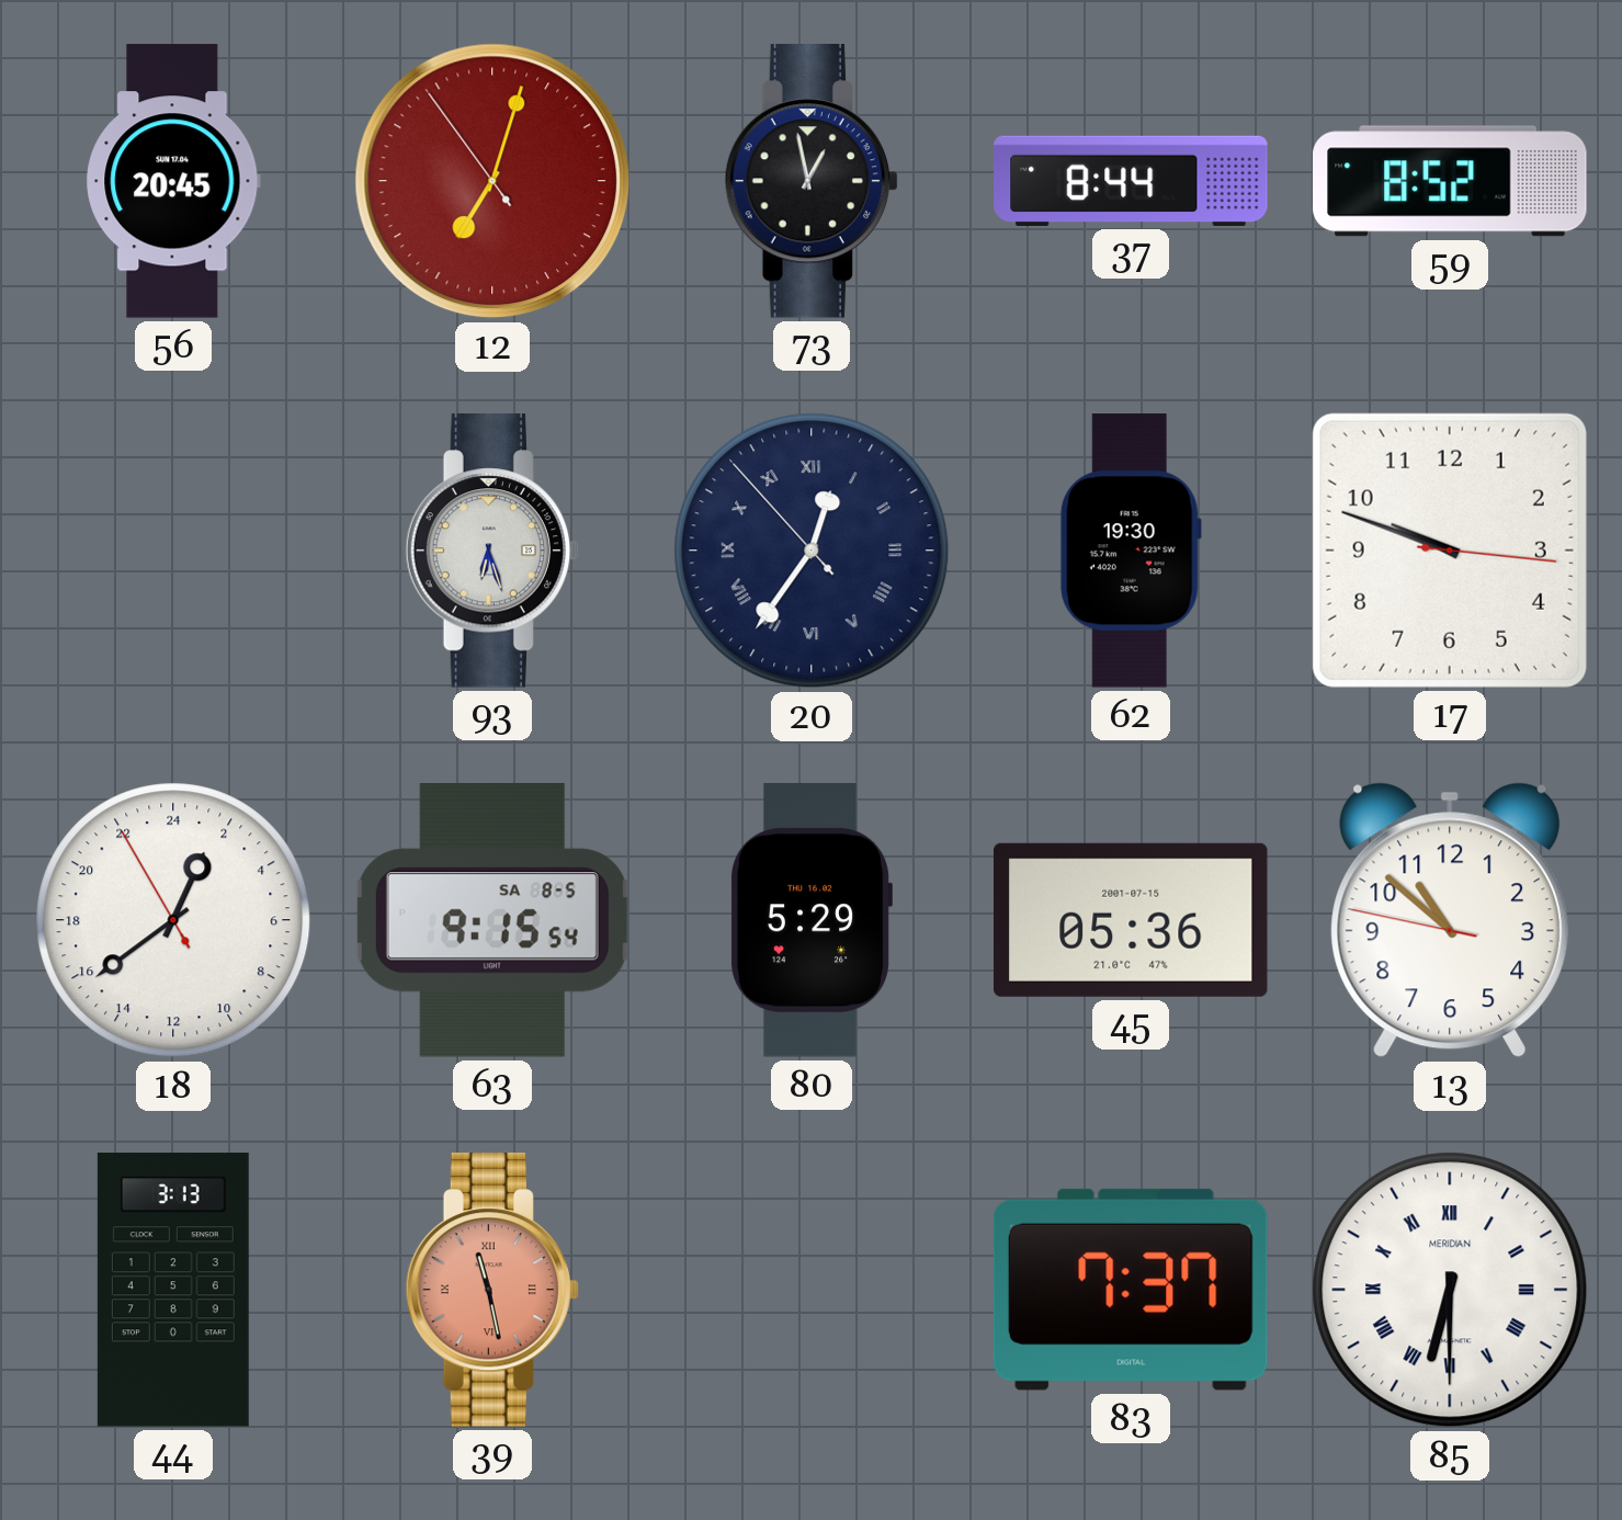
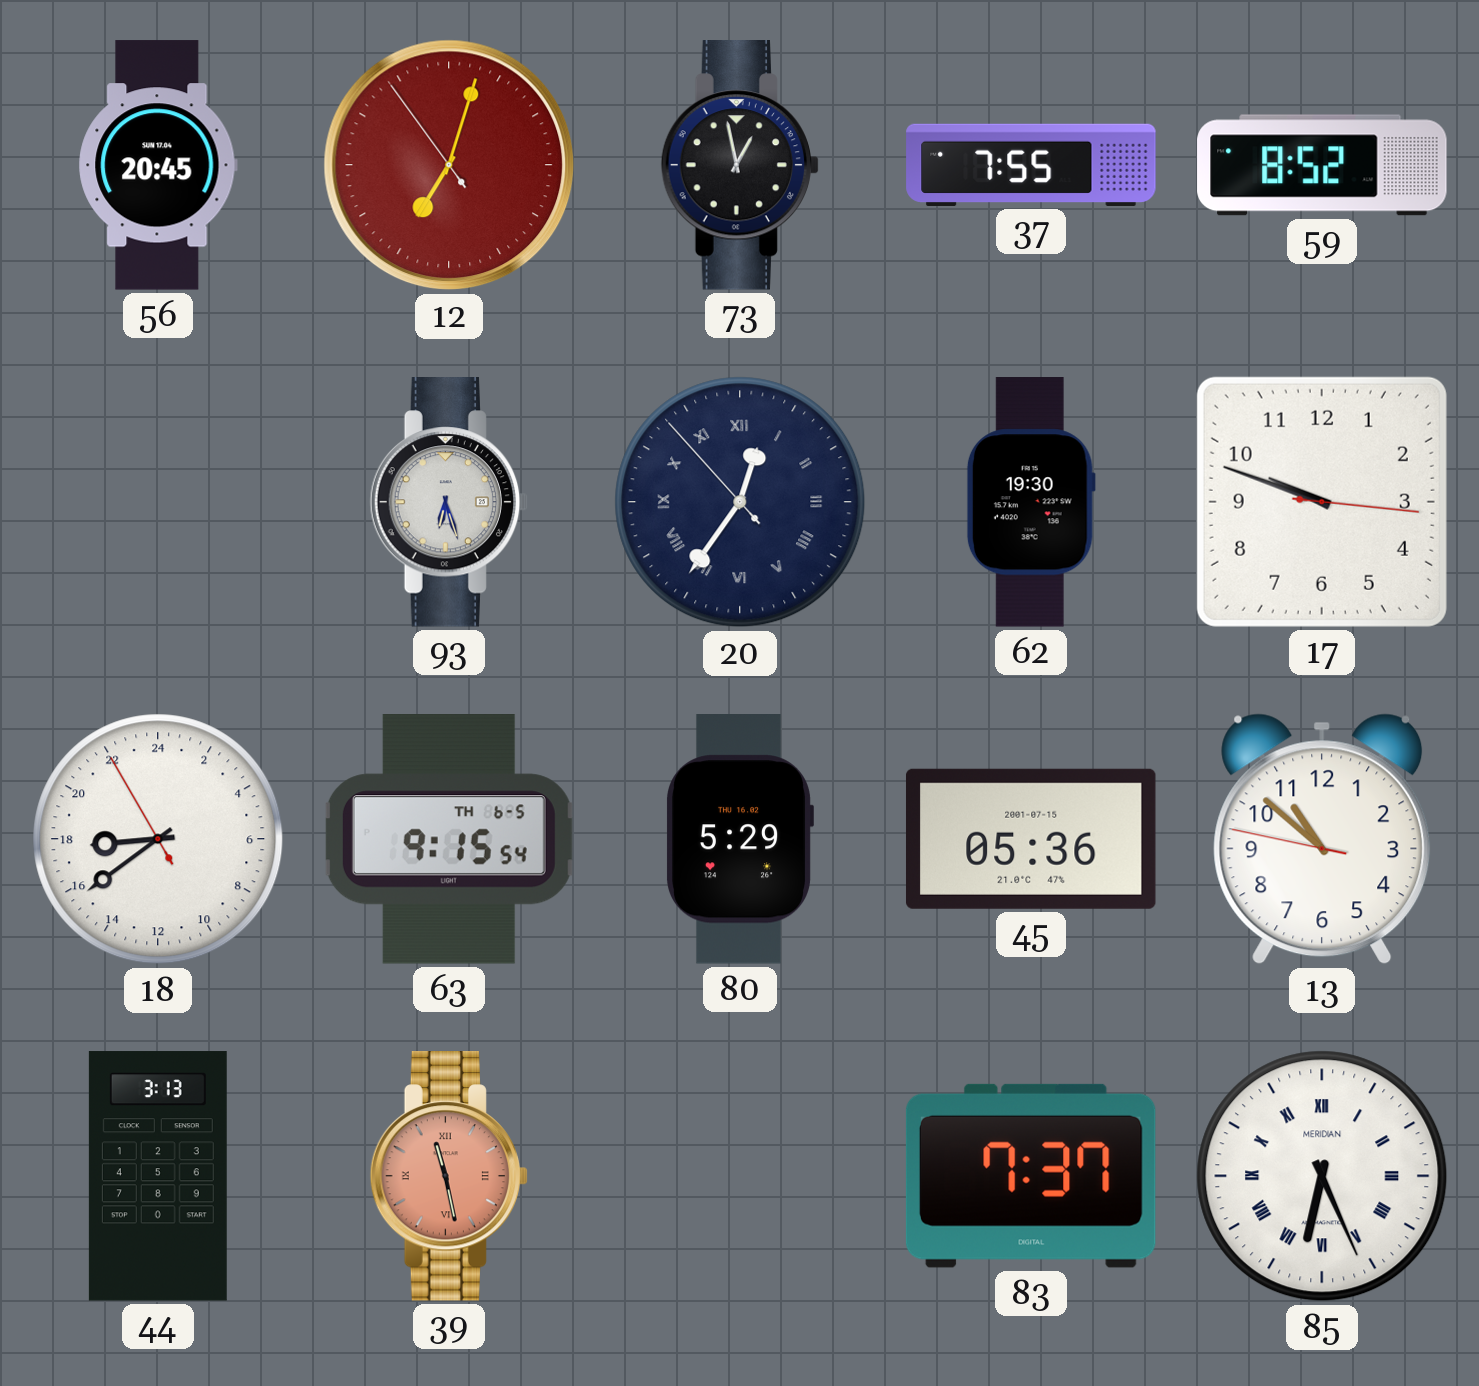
37: 8:44 -> 7:55 (1031, 165)
18: 1:38 -> 17:38 (158, 839)
63 date: SA 8-5 -> TH 6-5 (449, 840)
85: 6:30 -> 6:26 (1322, 1176)
